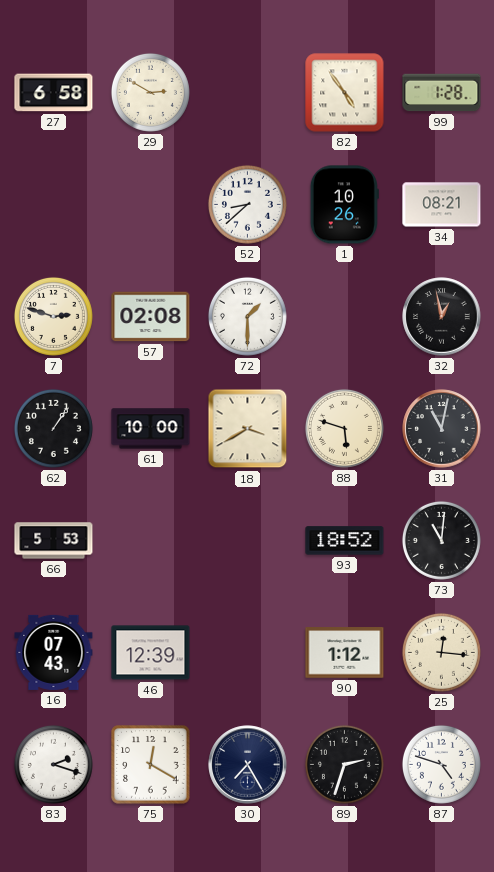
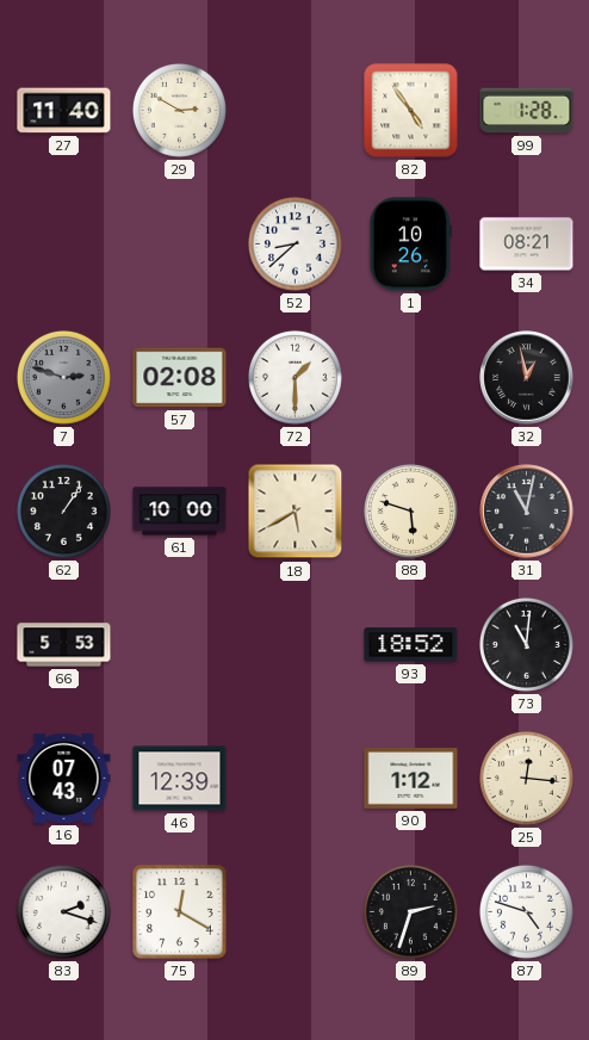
27: 6:58 -> 11:40 (64, 111)
7 dial: cream -> grey (63, 377)
18: 3:40 -> 5:40 (296, 512)
30: 7:25 -> none (248, 765)
